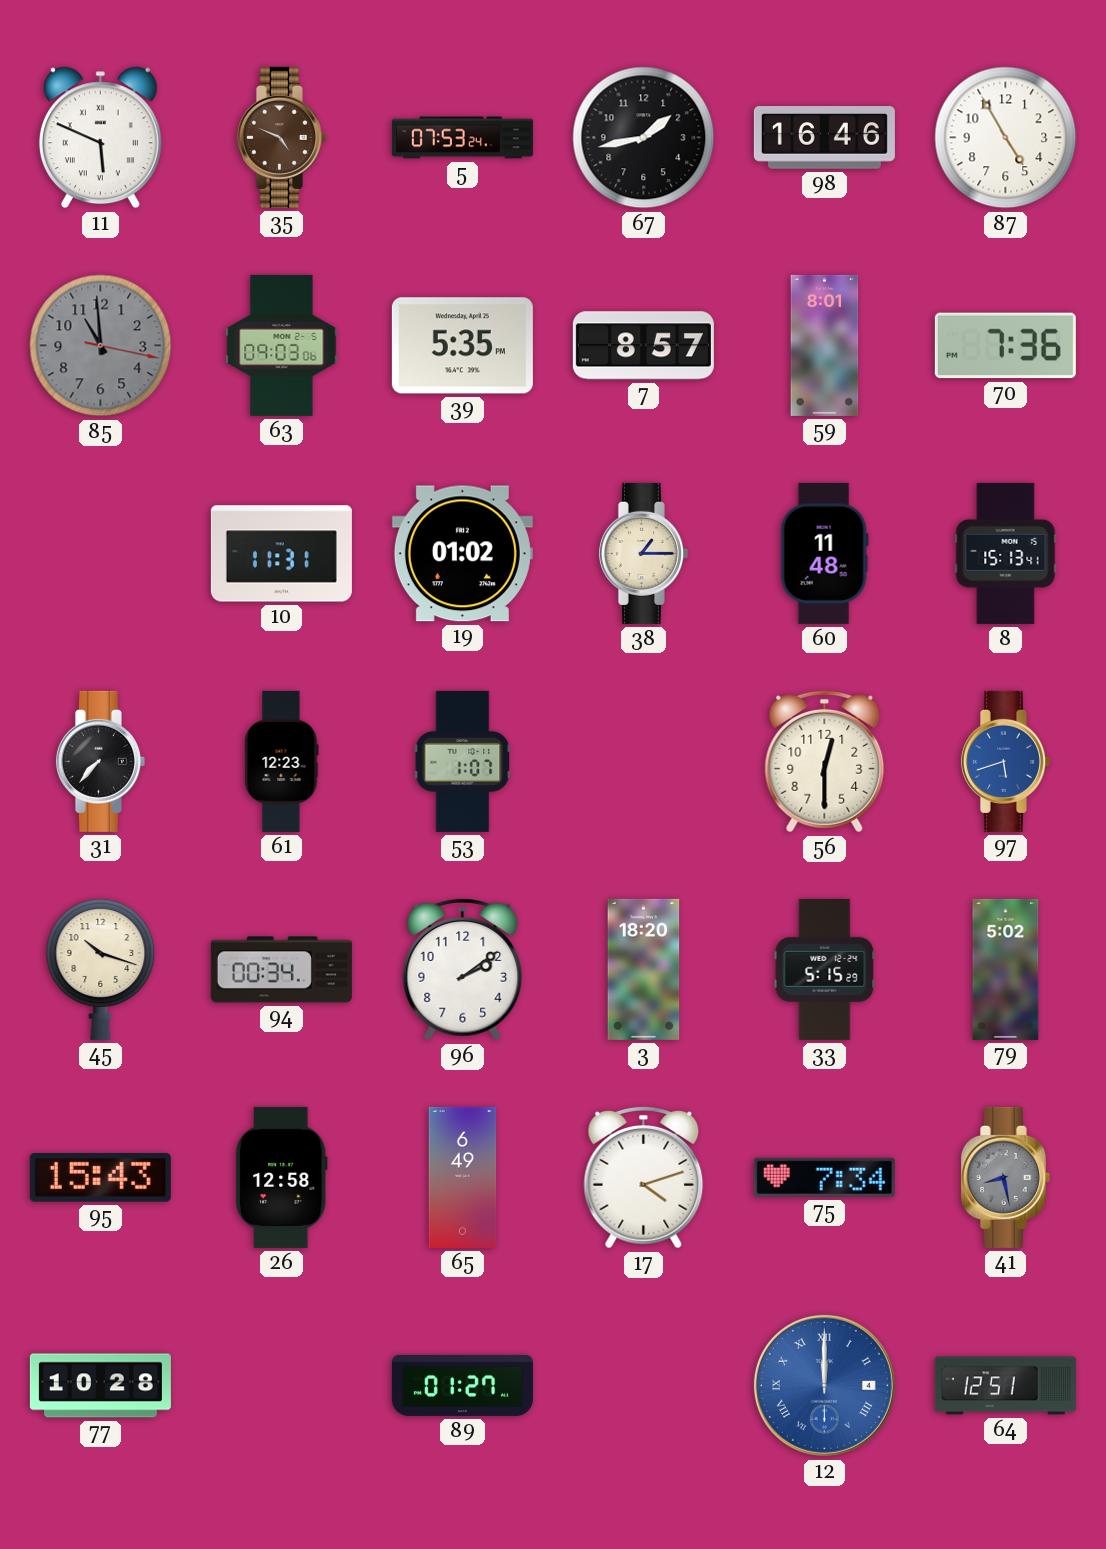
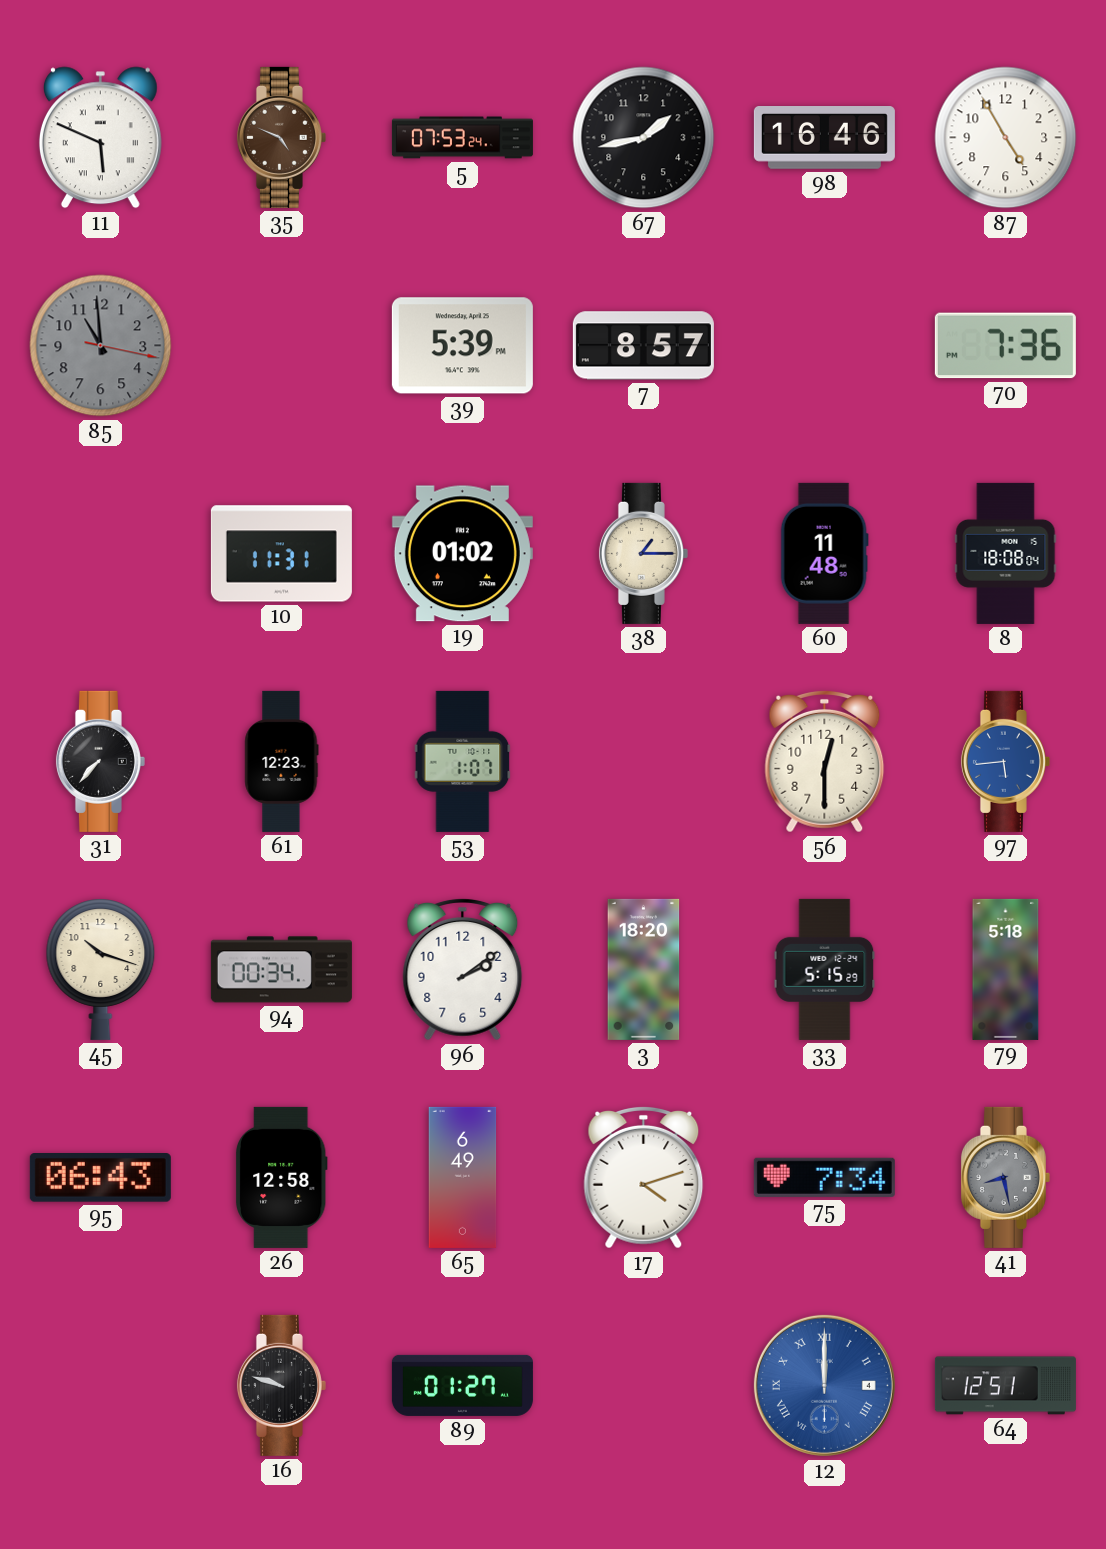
63: 09:03 -> none (282, 345)
39: 5:35 -> 5:39 (462, 346)
59: 8:01 -> none (825, 345)
8: 15:13 -> 18:08 (1006, 553)
97: 5:42 -> 5:44 (1005, 761)
79: 5:02 -> 5:18 (1006, 969)
95: 15:43 -> 06:43 (100, 1178)
77: 10:28 -> none (100, 1386)
16: none -> 9:48 (281, 1385)
